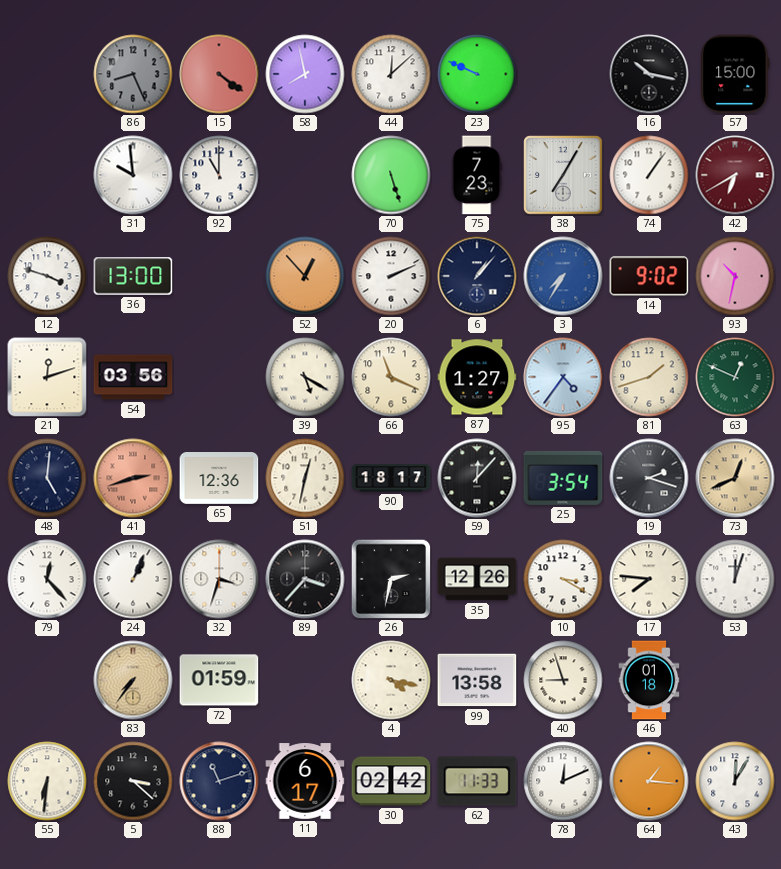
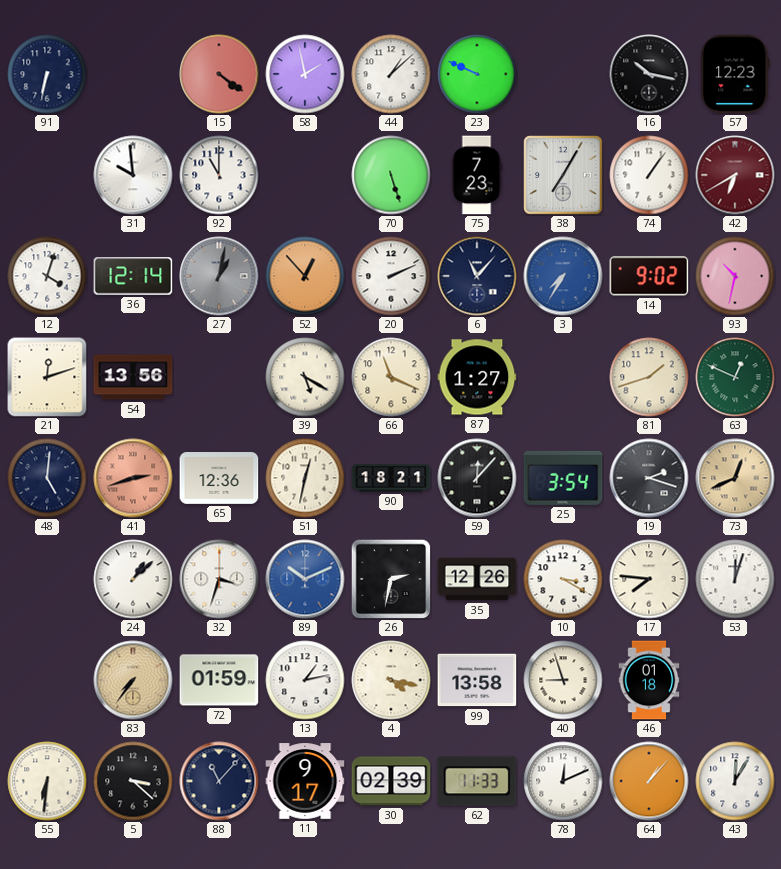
91: none -> 6:32 (47, 74)
86: 8:26 -> none (133, 74)
58: 7:58 -> 1:58 (305, 74)
44: 12:08 -> 1:08 (391, 74)
57: 15:00 -> 12:23 (735, 74)
12: 3:48 -> 4:03 (47, 276)
36: 13:00 -> 12:14 (133, 276)
27: none -> 1:02 (219, 276)
6: 1:07 -> 11:07 (477, 276)
54: 03:56 -> 13:56 (133, 377)
95: 4:36 -> none (563, 377)
90: 18:17 -> 18:21 (391, 478)
79: 12:23 -> none (47, 579)
24: 1:04 -> 1:08 (133, 579)
89: 3:37 -> 10:11 (305, 579)
89 dial: black -> blue (305, 579)
13: none -> 1:13 (305, 680)
88: 11:12 -> 11:07 (219, 781)
11: 6:17 -> 9:17 (305, 781)
30: 02:42 -> 02:39 (391, 781)
64: 1:16 -> 1:07 (649, 781)
